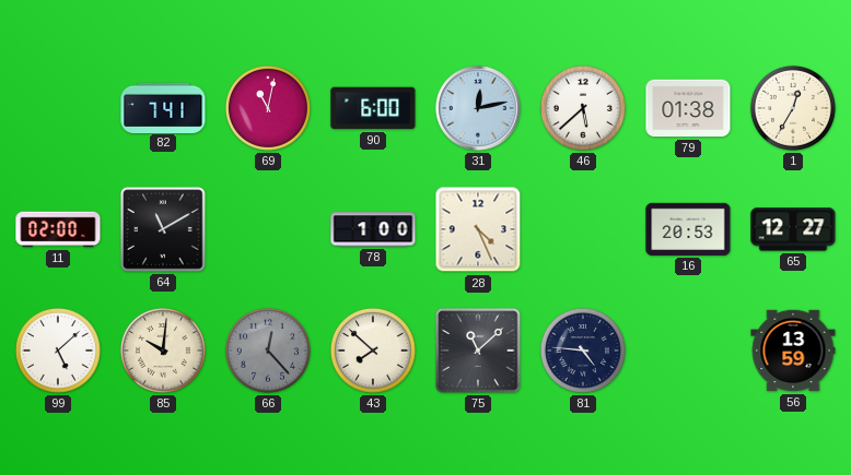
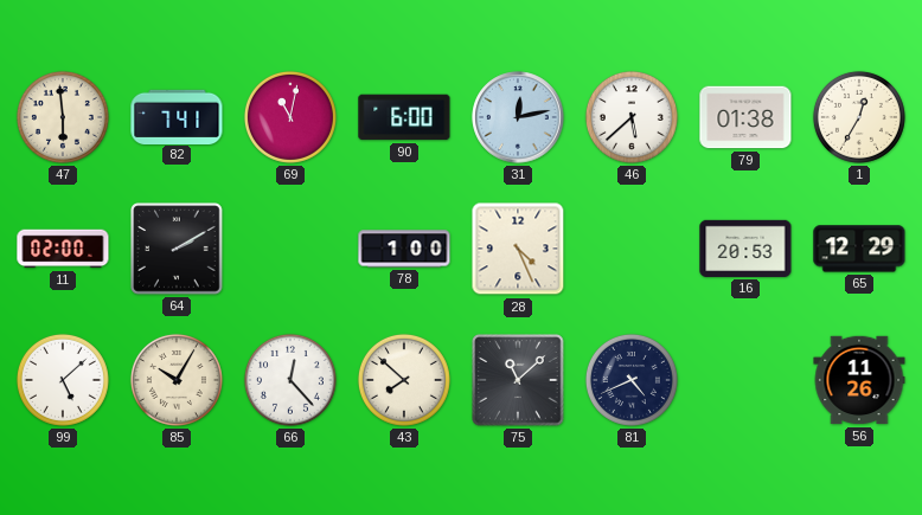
47: none -> 5:59 (63, 117)
64: 11:10 -> 2:10 (177, 249)
65: 12:27 -> 12:29 (859, 249)
85: 10:01 -> 10:05 (177, 380)
66 dial: grey -> white (290, 380)
81: 4:46 -> 4:41 (632, 380)
56: 13:59 -> 11:26 (859, 380)
